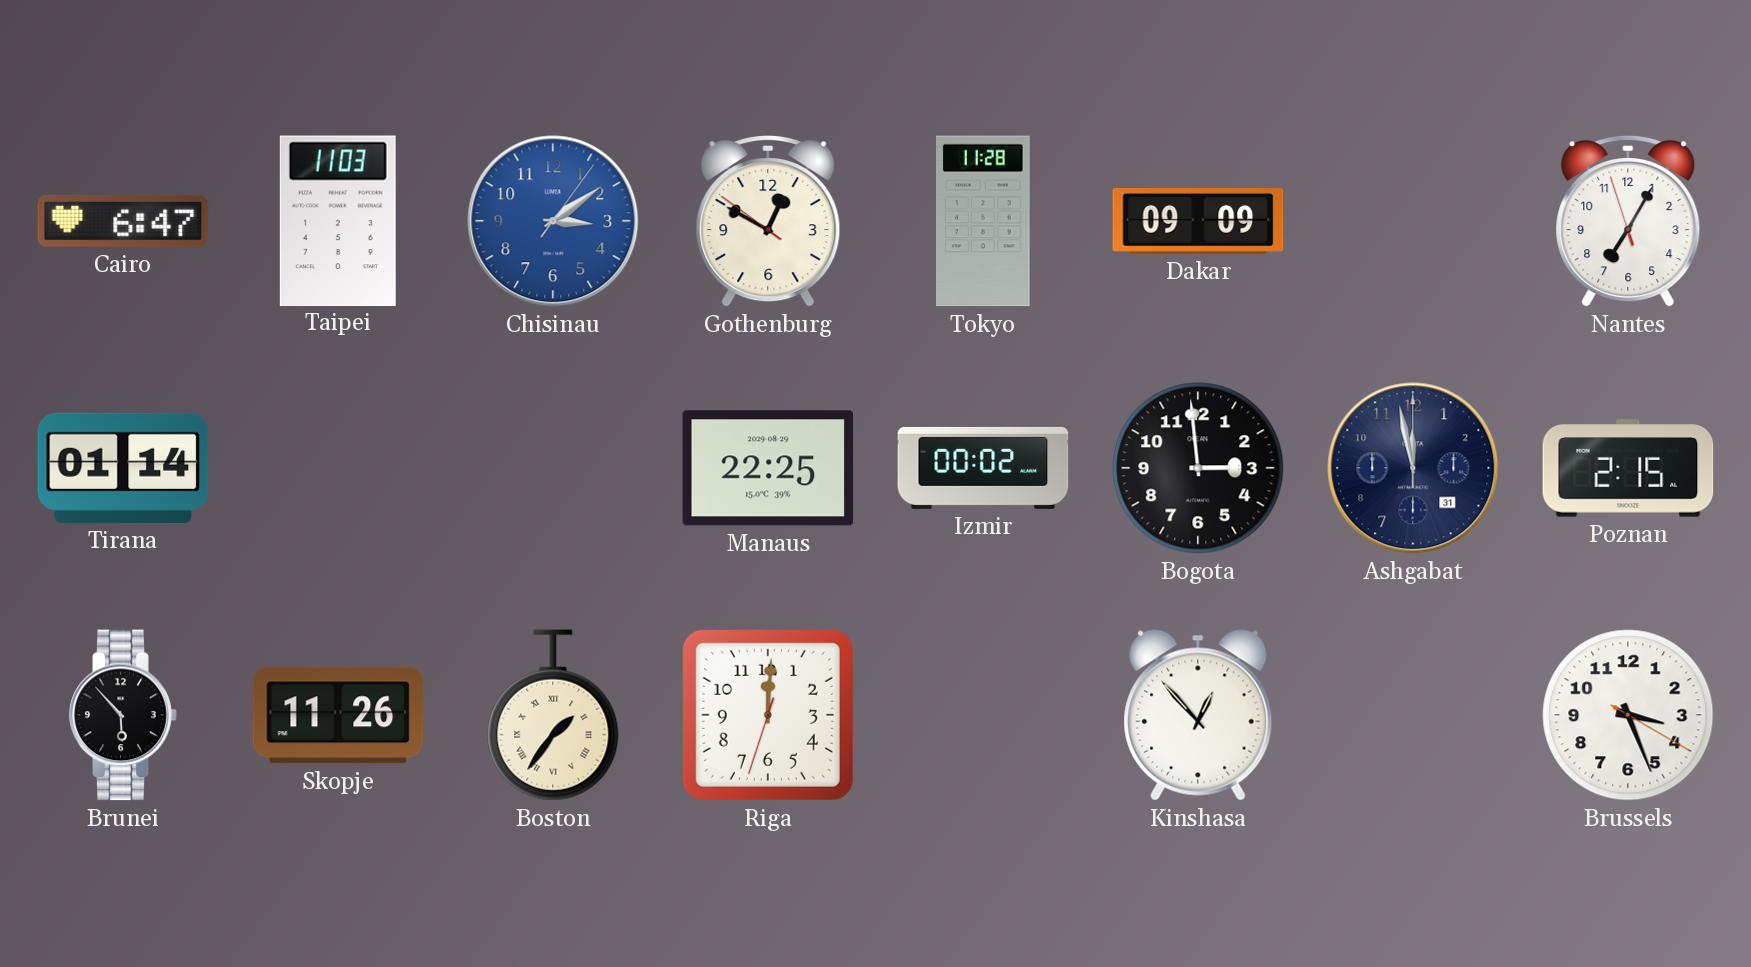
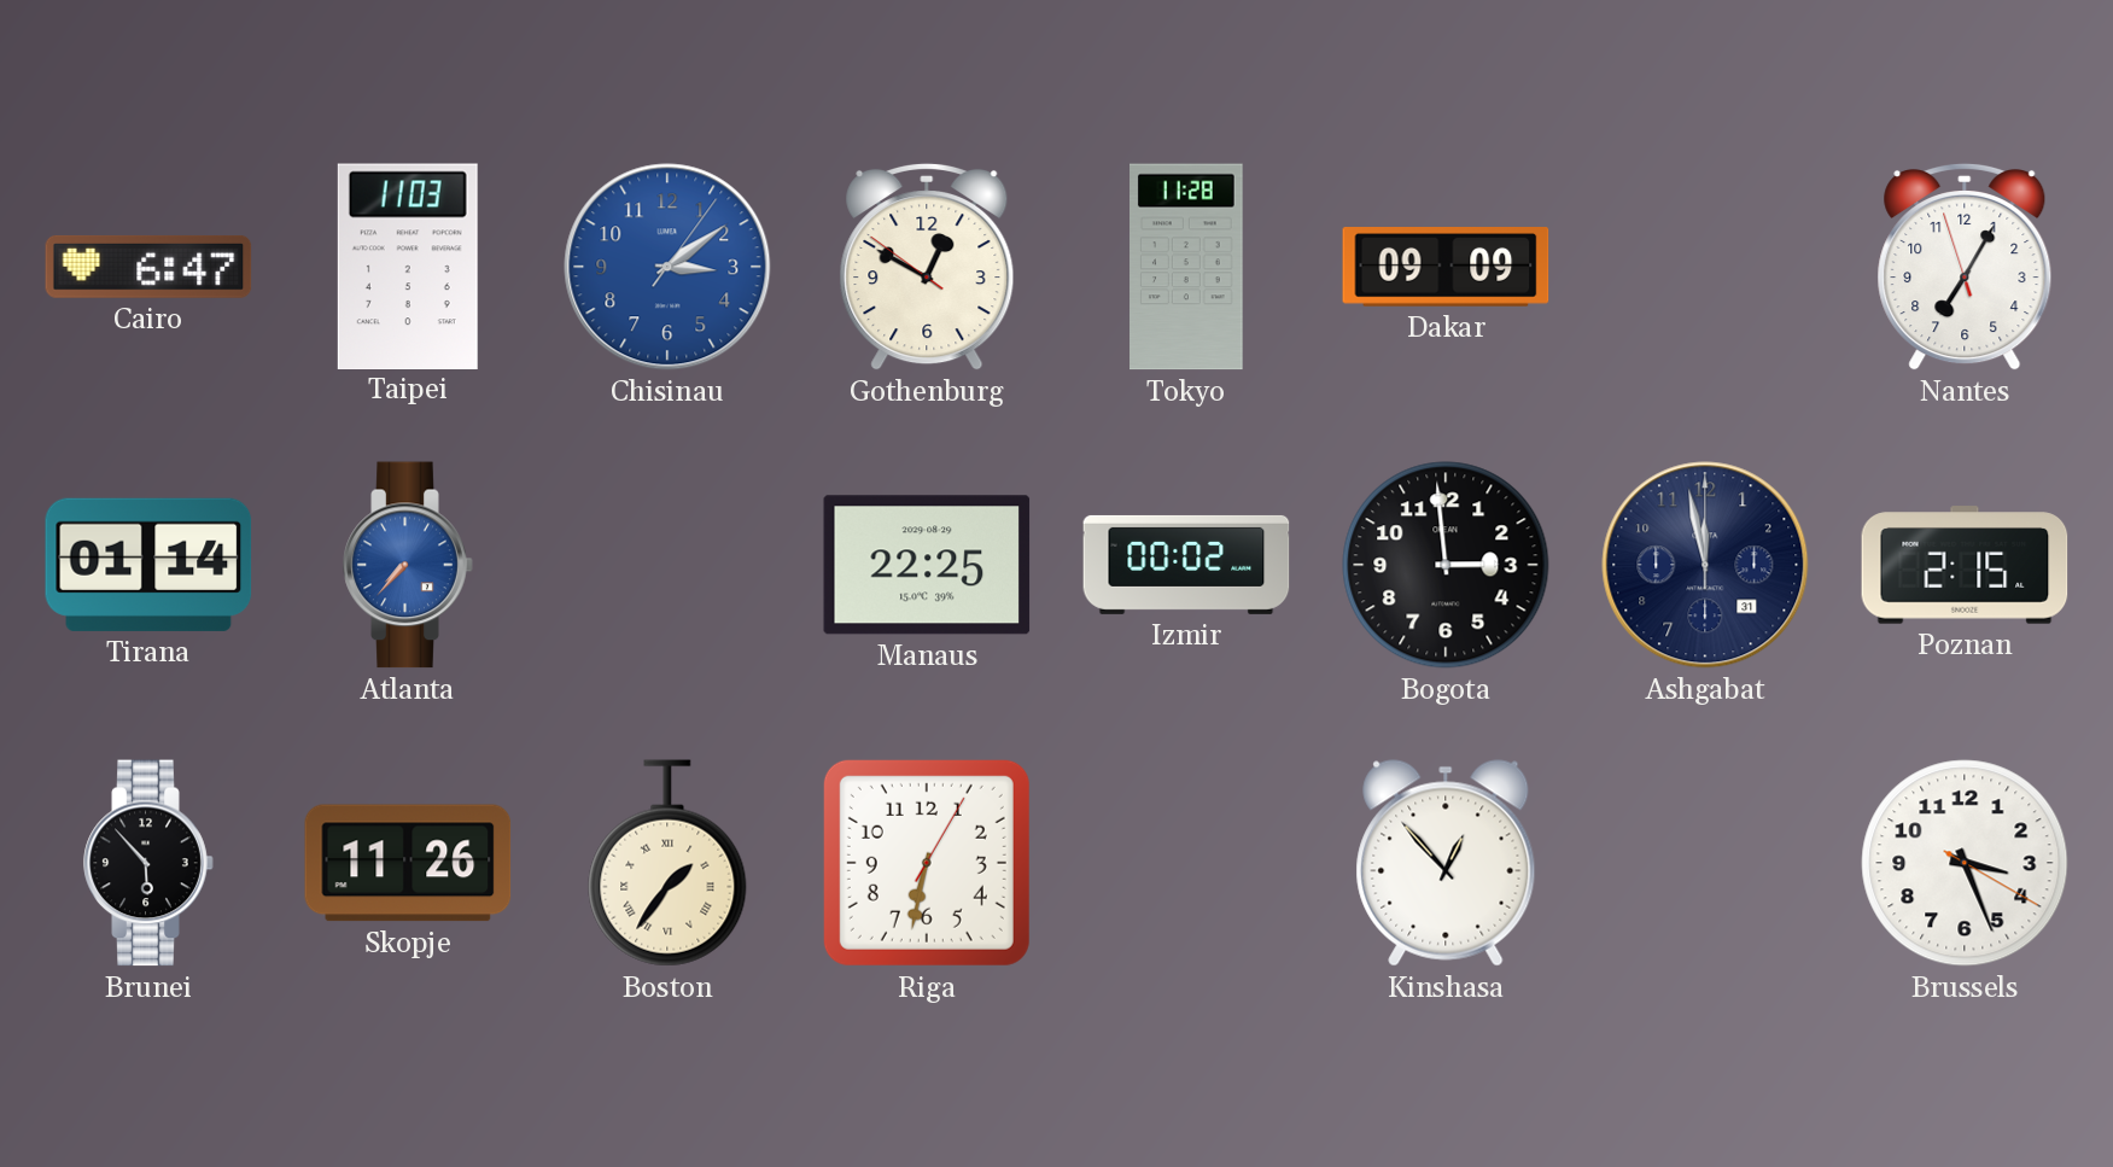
Atlanta: none -> 7:37 (408, 565)
Riga: 12:00 -> 6:32 (927, 863)
